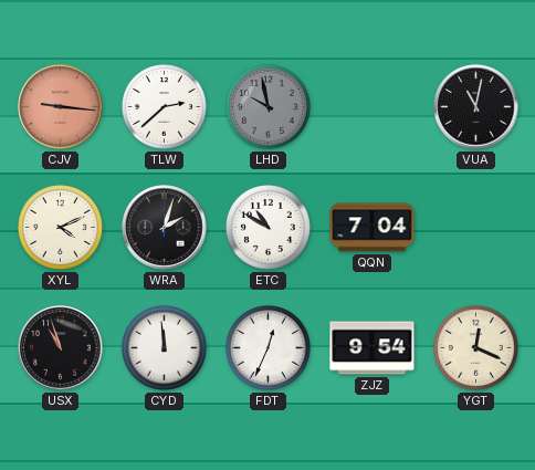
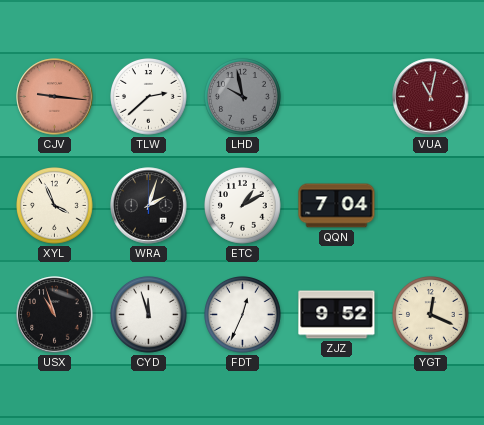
VUA dial: black -> burgundy (431, 97)
XYL: 4:11 -> 3:56 (55, 206)
ETC: 10:50 -> 1:10 (243, 206)
CYD: 11:59 -> 11:57 (149, 315)
ZJZ: 9:54 -> 9:52 (337, 315)
